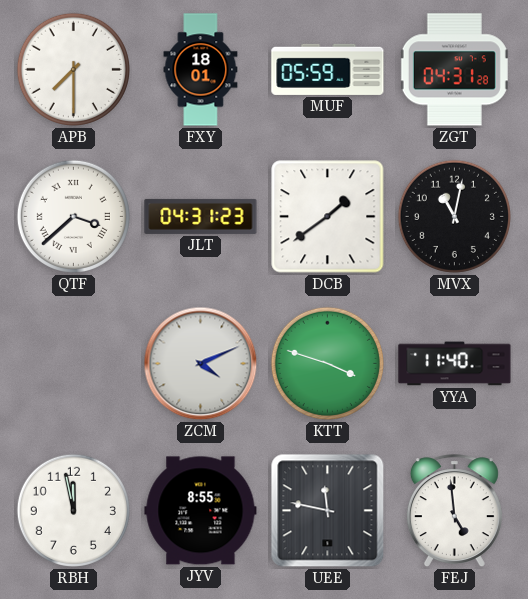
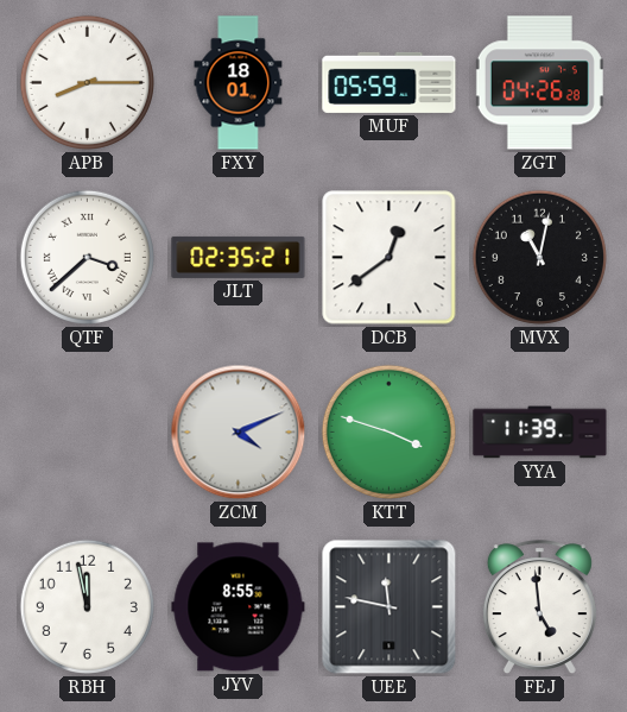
APB: 7:30 -> 8:15 (87, 82)
ZGT: 04:31 -> 04:26 (539, 83)
JLT: 04:31 -> 02:35 (239, 257)
DCB: 1:39 -> 12:39 (389, 258)
YYA: 11:40 -> 11:39 (540, 433)
